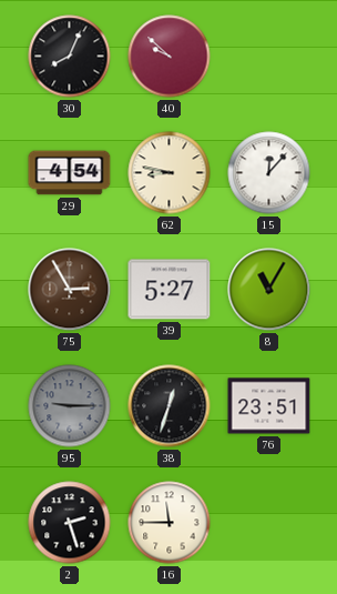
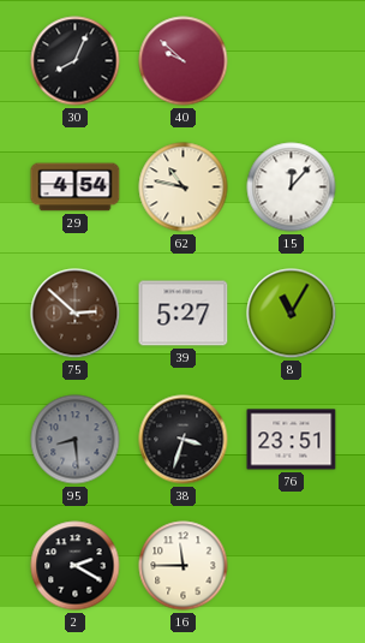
62: 8:47 -> 10:47 (184, 187)
75: 2:55 -> 2:52 (76, 314)
95: 9:15 -> 8:29 (76, 440)
38: 12:33 -> 3:33 (184, 440)
2: 2:27 -> 2:20 (76, 566)
